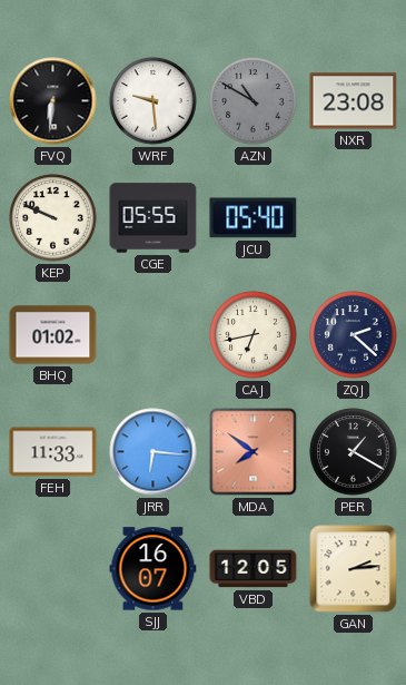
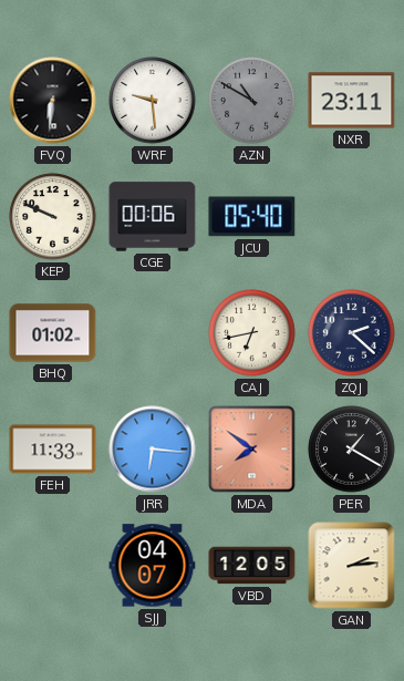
NXR: 23:08 -> 23:11 (352, 101)
CGE: 05:55 -> 00:06 (153, 217)
SJJ: 16:07 -> 04:07 (153, 566)
